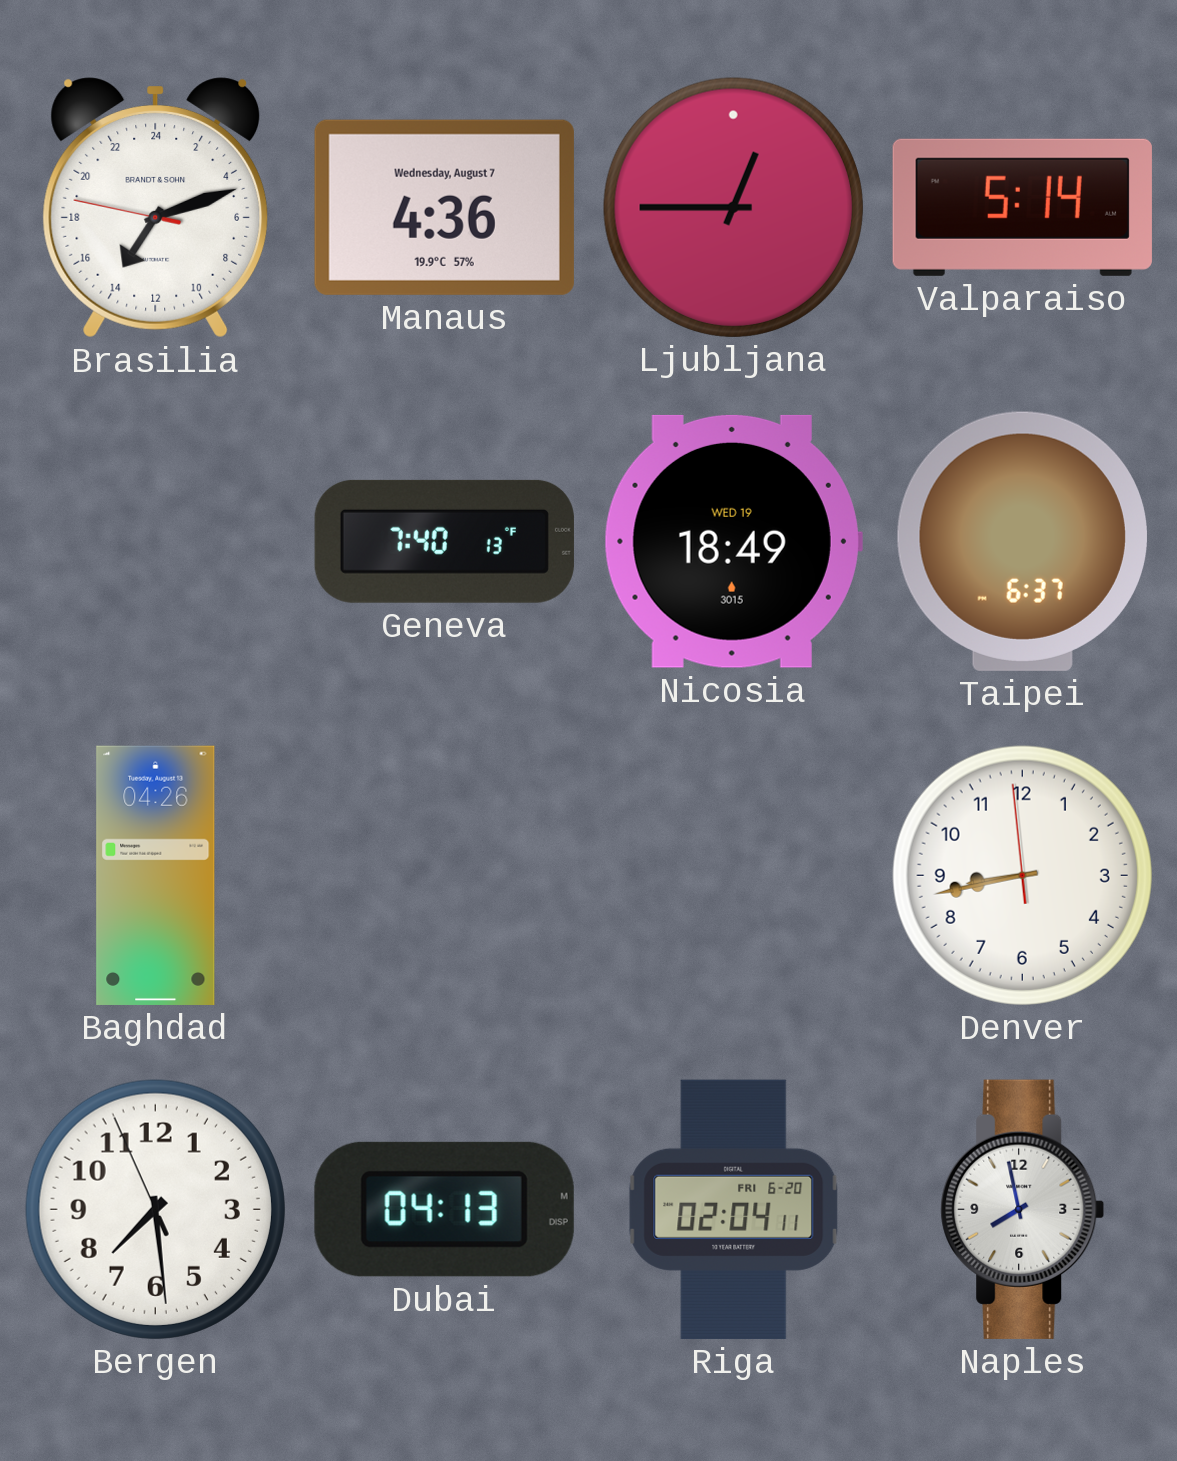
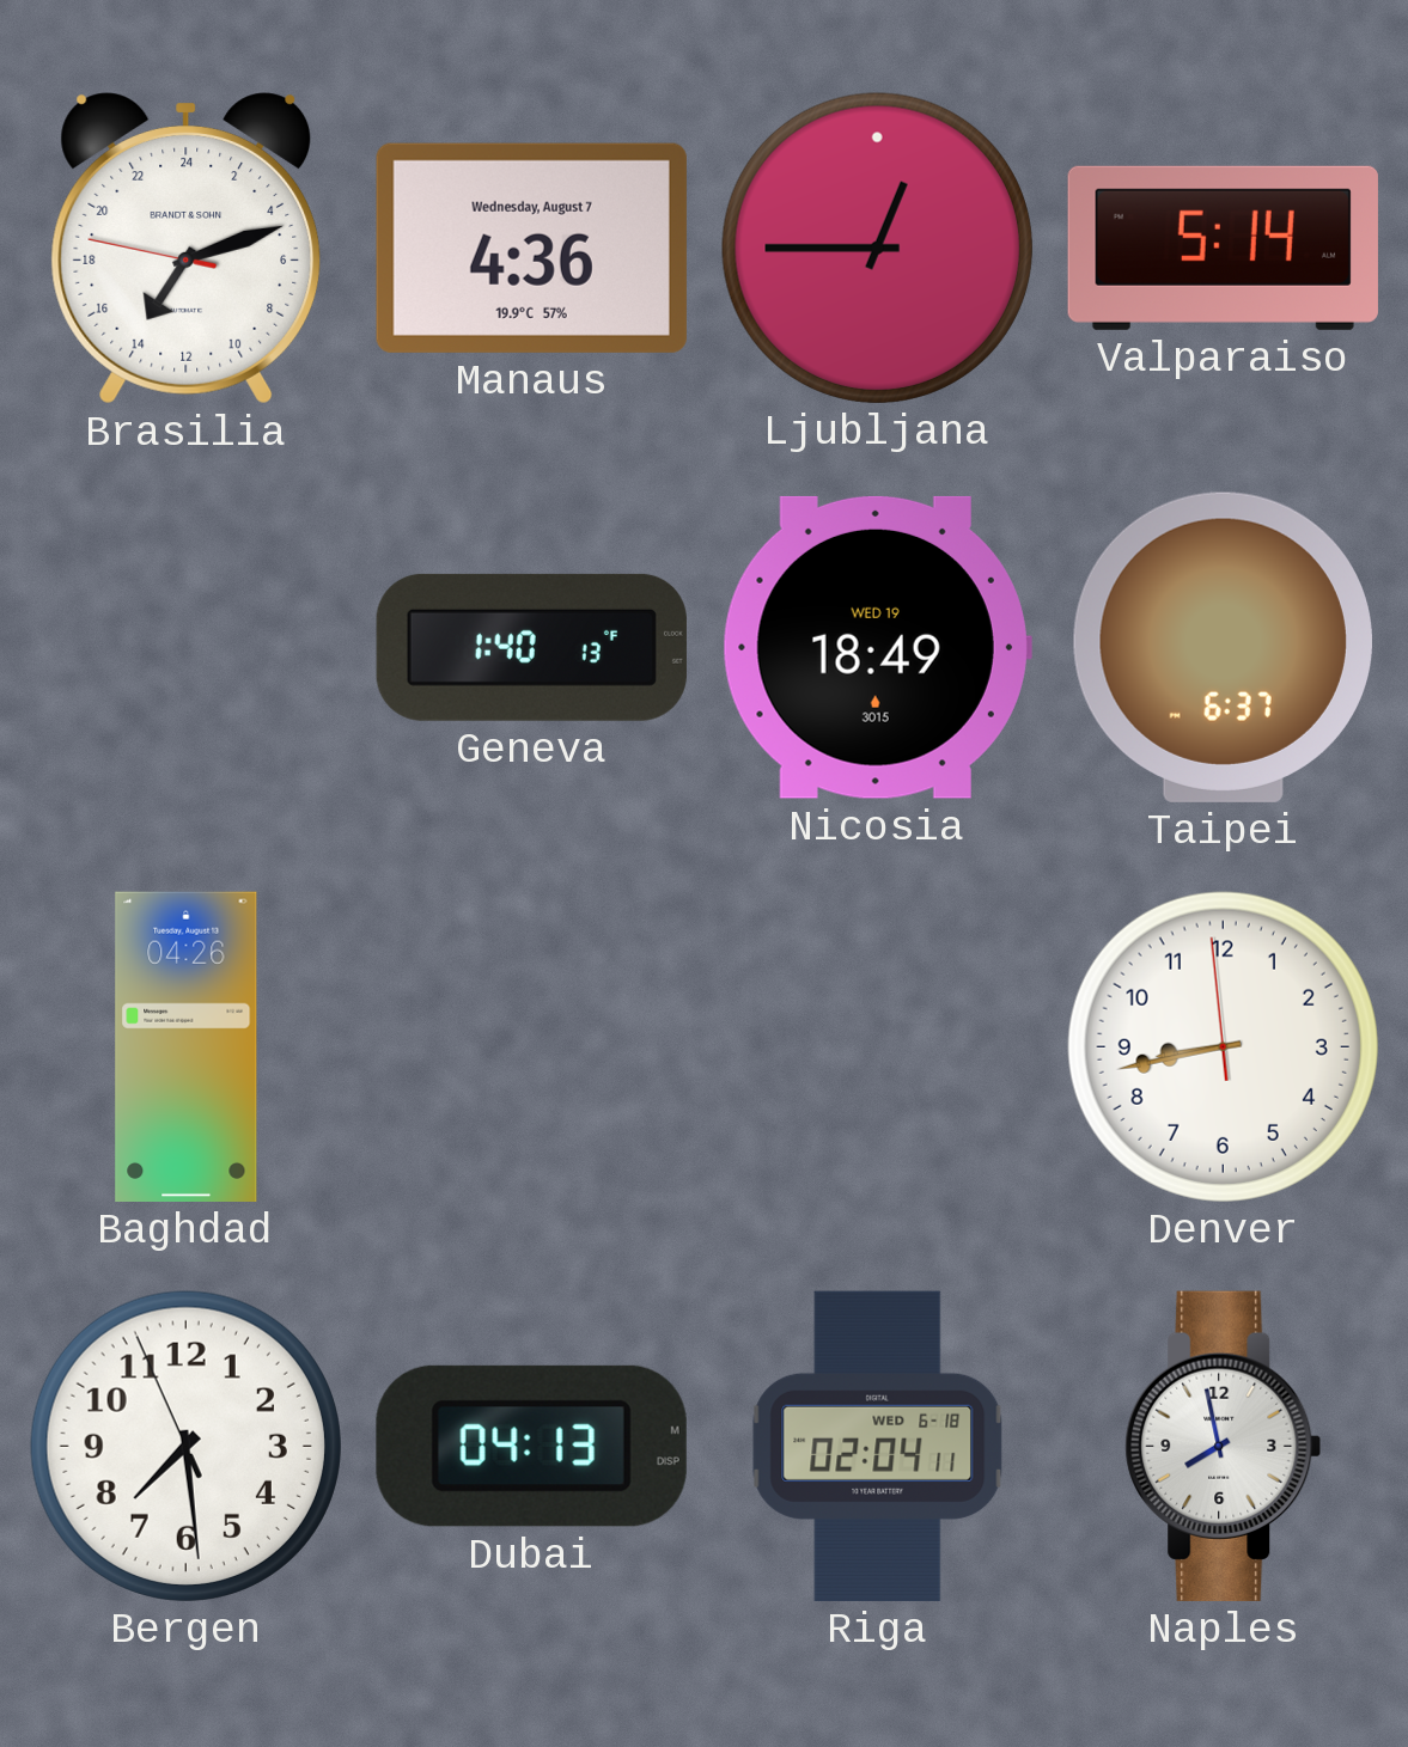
Geneva: 7:40 -> 1:40 (531, 647)
Riga date: FRI 6-20 -> WED 6-18 (878, 1446)
